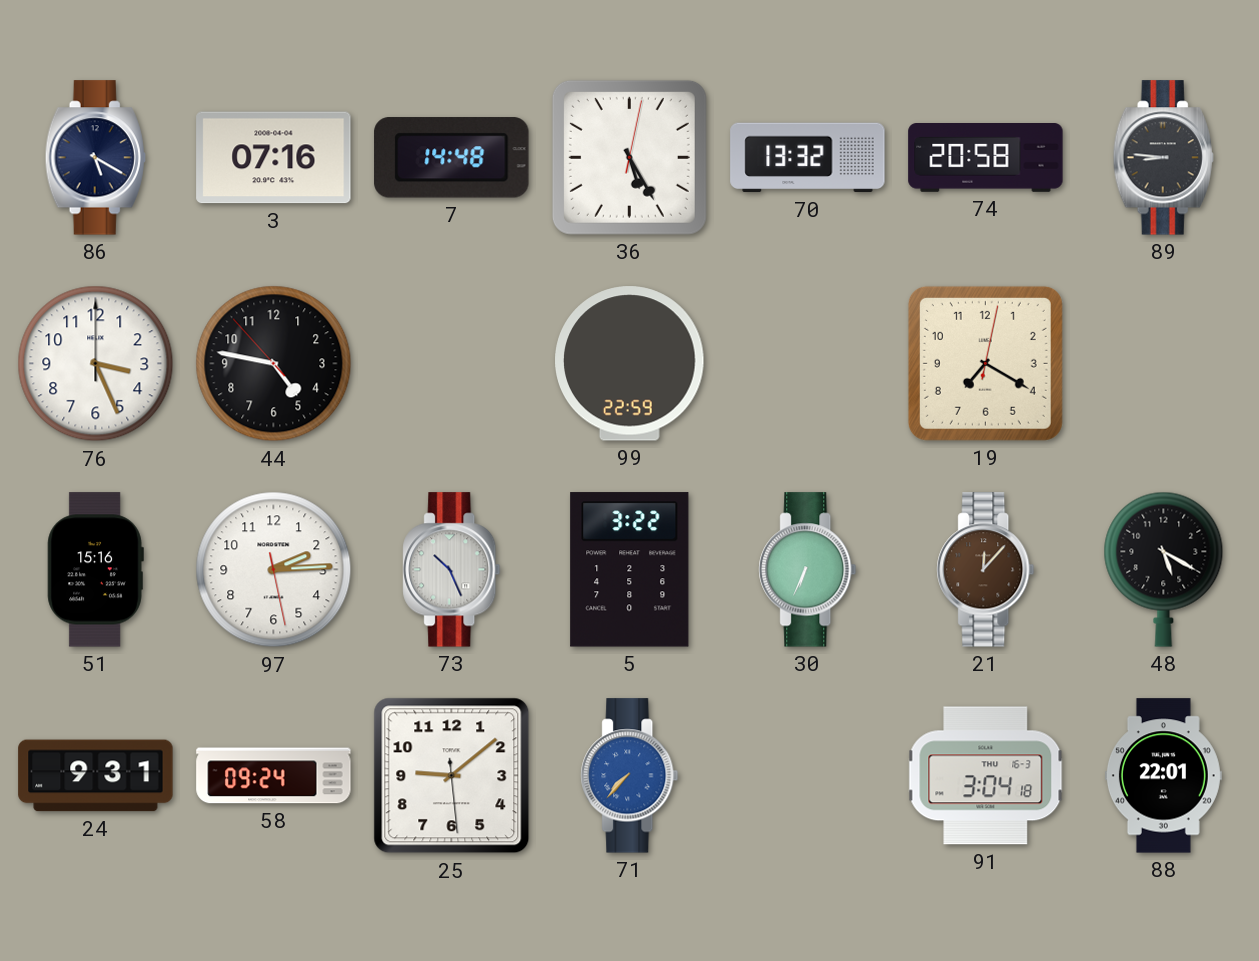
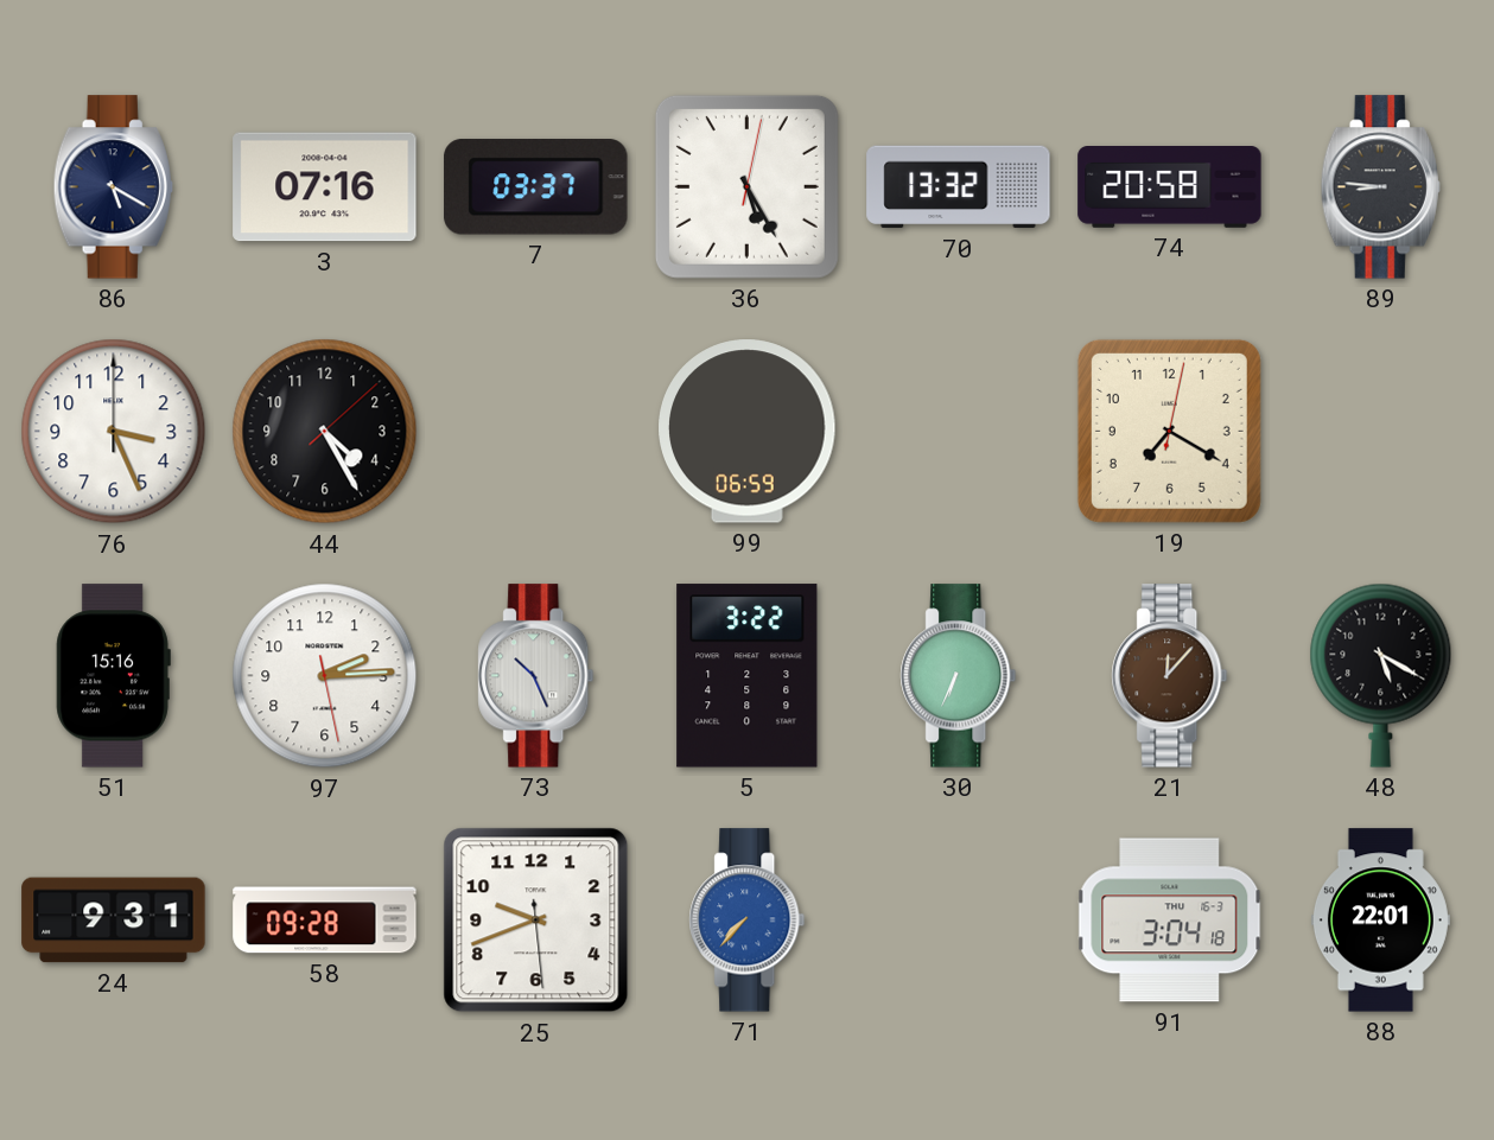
7: 14:48 -> 03:37 (536, 187)
44: 4:46 -> 4:25 (325, 432)
99: 22:59 -> 06:59 (748, 432)
58: 09:24 -> 09:28 (325, 921)
25: 9:08 -> 9:41 (536, 921)
